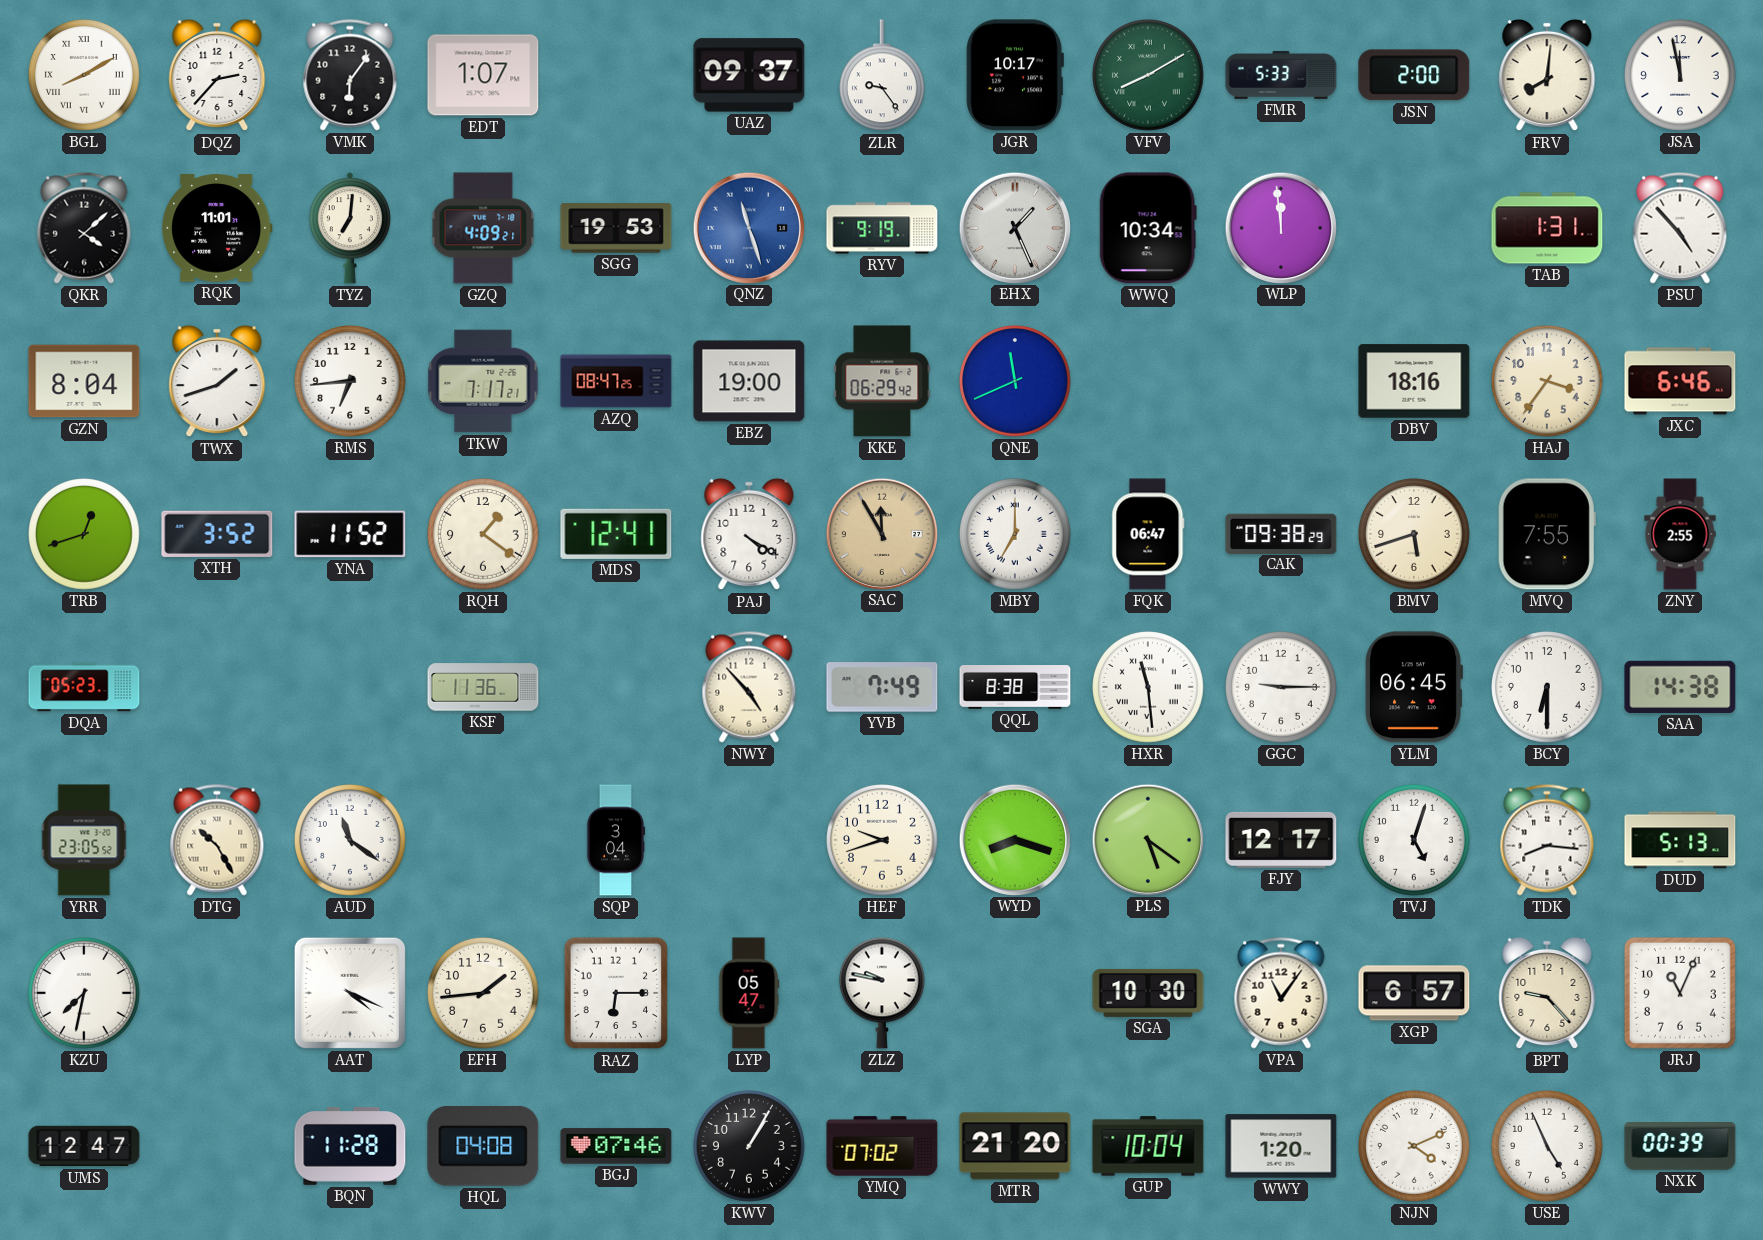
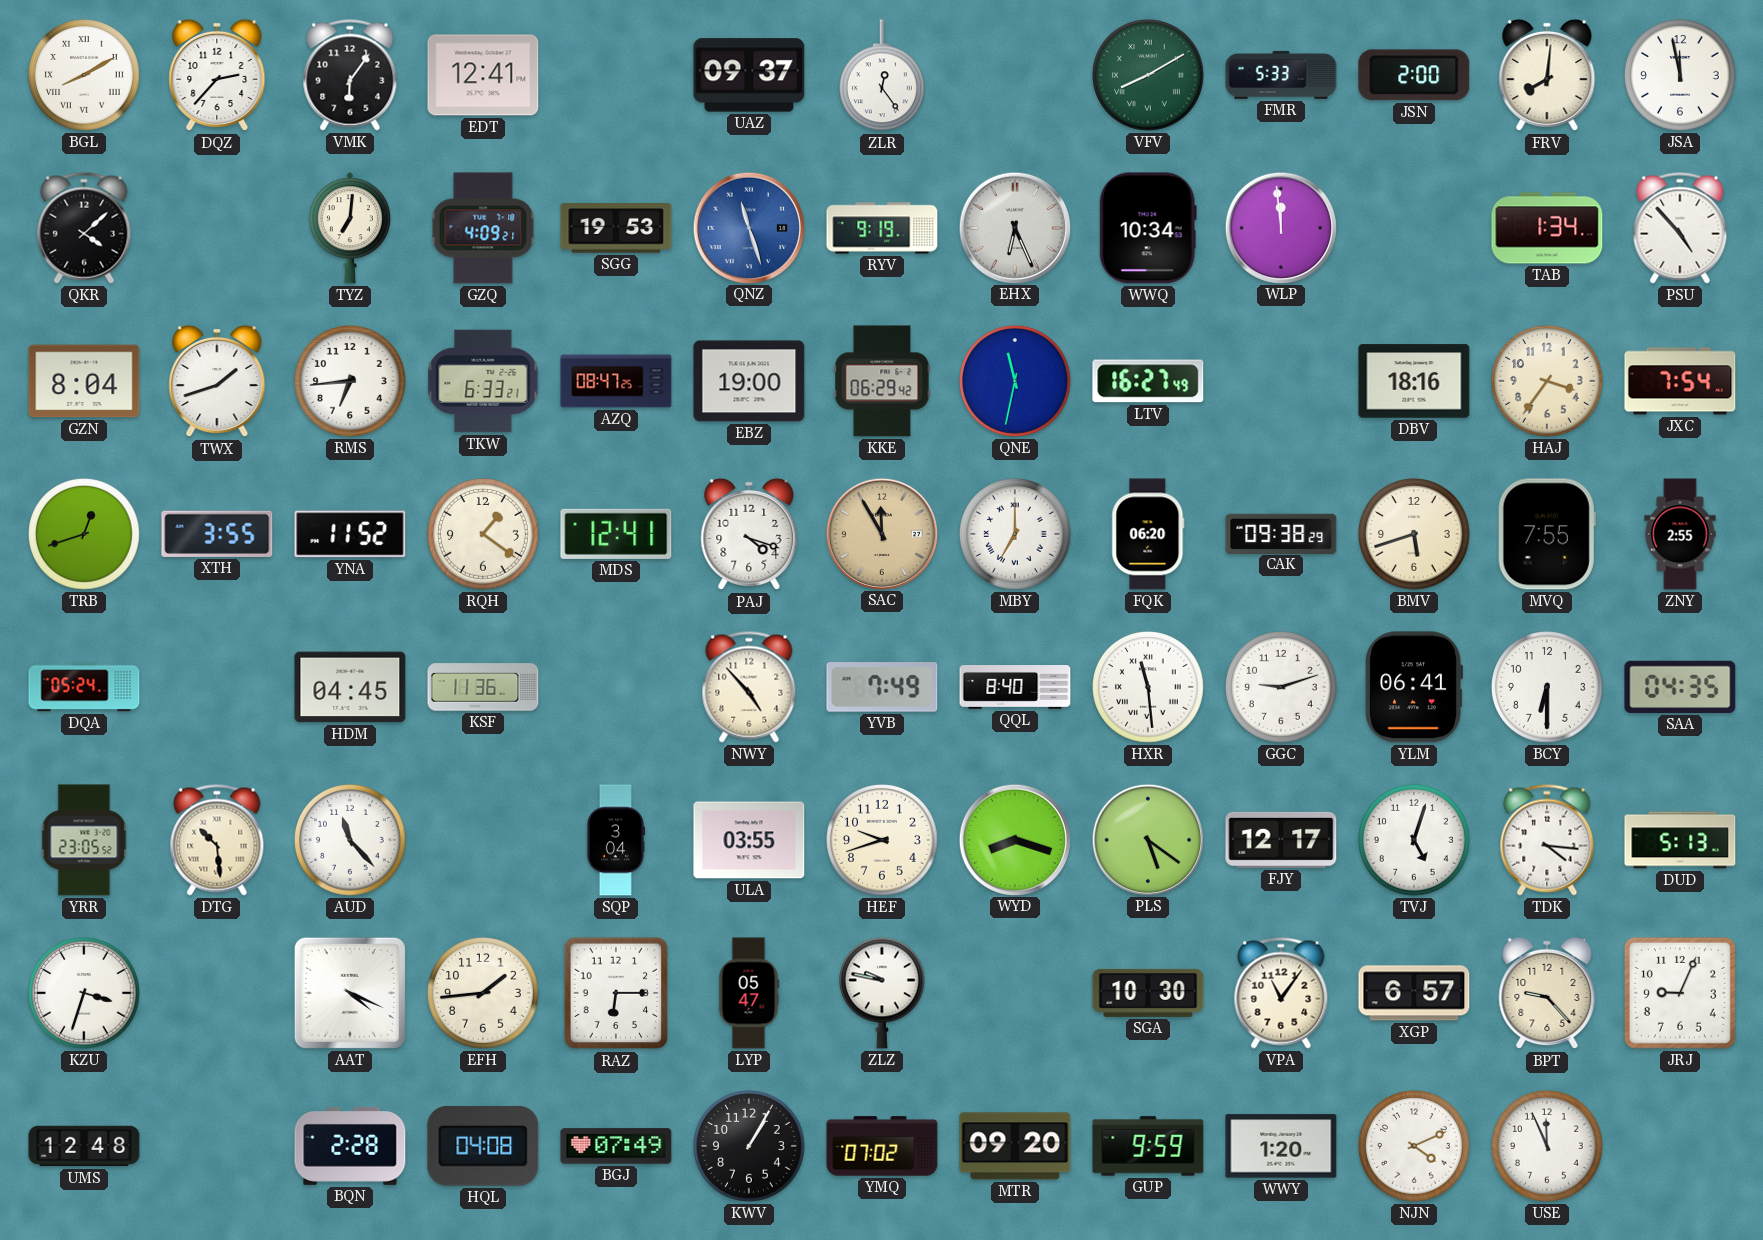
EDT: 1:07 -> 12:41 (483, 75)
ZLR: 9:24 -> 12:24 (882, 76)
JGR: 10:17 -> none (1015, 75)
RQK: 11:01 -> none (218, 228)
EHX: 1:26 -> 6:26 (1014, 227)
TAB: 1:31 -> 1:34 (1547, 228)
TKW: 7:17 -> 6:33 (483, 381)
QNE: 11:41 -> 11:32 (1016, 382)
LTV: none -> 16:27 (1148, 381)
JXC: 6:46 -> 7:54 (1680, 381)
XTH: 3:52 -> 3:55 (217, 534)
PAJ: 4:20 -> 4:18 (749, 534)
FQK: 06:47 -> 06:20 (1148, 534)
DQA: 05:23 -> 05:24 (84, 687)
HDM: none -> 04:45 (350, 687)
QQL: 8:38 -> 8:40 (1015, 688)
GGC: 9:15 -> 9:12 (1282, 688)
YLM: 06:45 -> 06:41 (1413, 687)
SAA: 14:38 -> 04:35 (1680, 687)
DTG: 10:25 -> 10:29 (217, 840)
AUD: 11:21 -> 11:23 (351, 841)
ULA: none -> 03:55 (749, 840)
TDK: 8:16 -> 4:16 (1547, 840)
KZU: 7:32 -> 3:33 (85, 994)
JRJ: 11:04 -> 9:04 (1680, 993)
UMS: 12:47 -> 12:48 (84, 1146)
BQN: 11:28 -> 2:28 (350, 1146)
BGJ: 07:46 -> 07:49 (616, 1146)
MTR: 21:20 -> 09:20 (1015, 1146)
GUP: 10:04 -> 9:59 (1148, 1146)
USE: 4:56 -> 11:56 (1548, 1147)
NXK: 00:39 -> none (1680, 1147)
